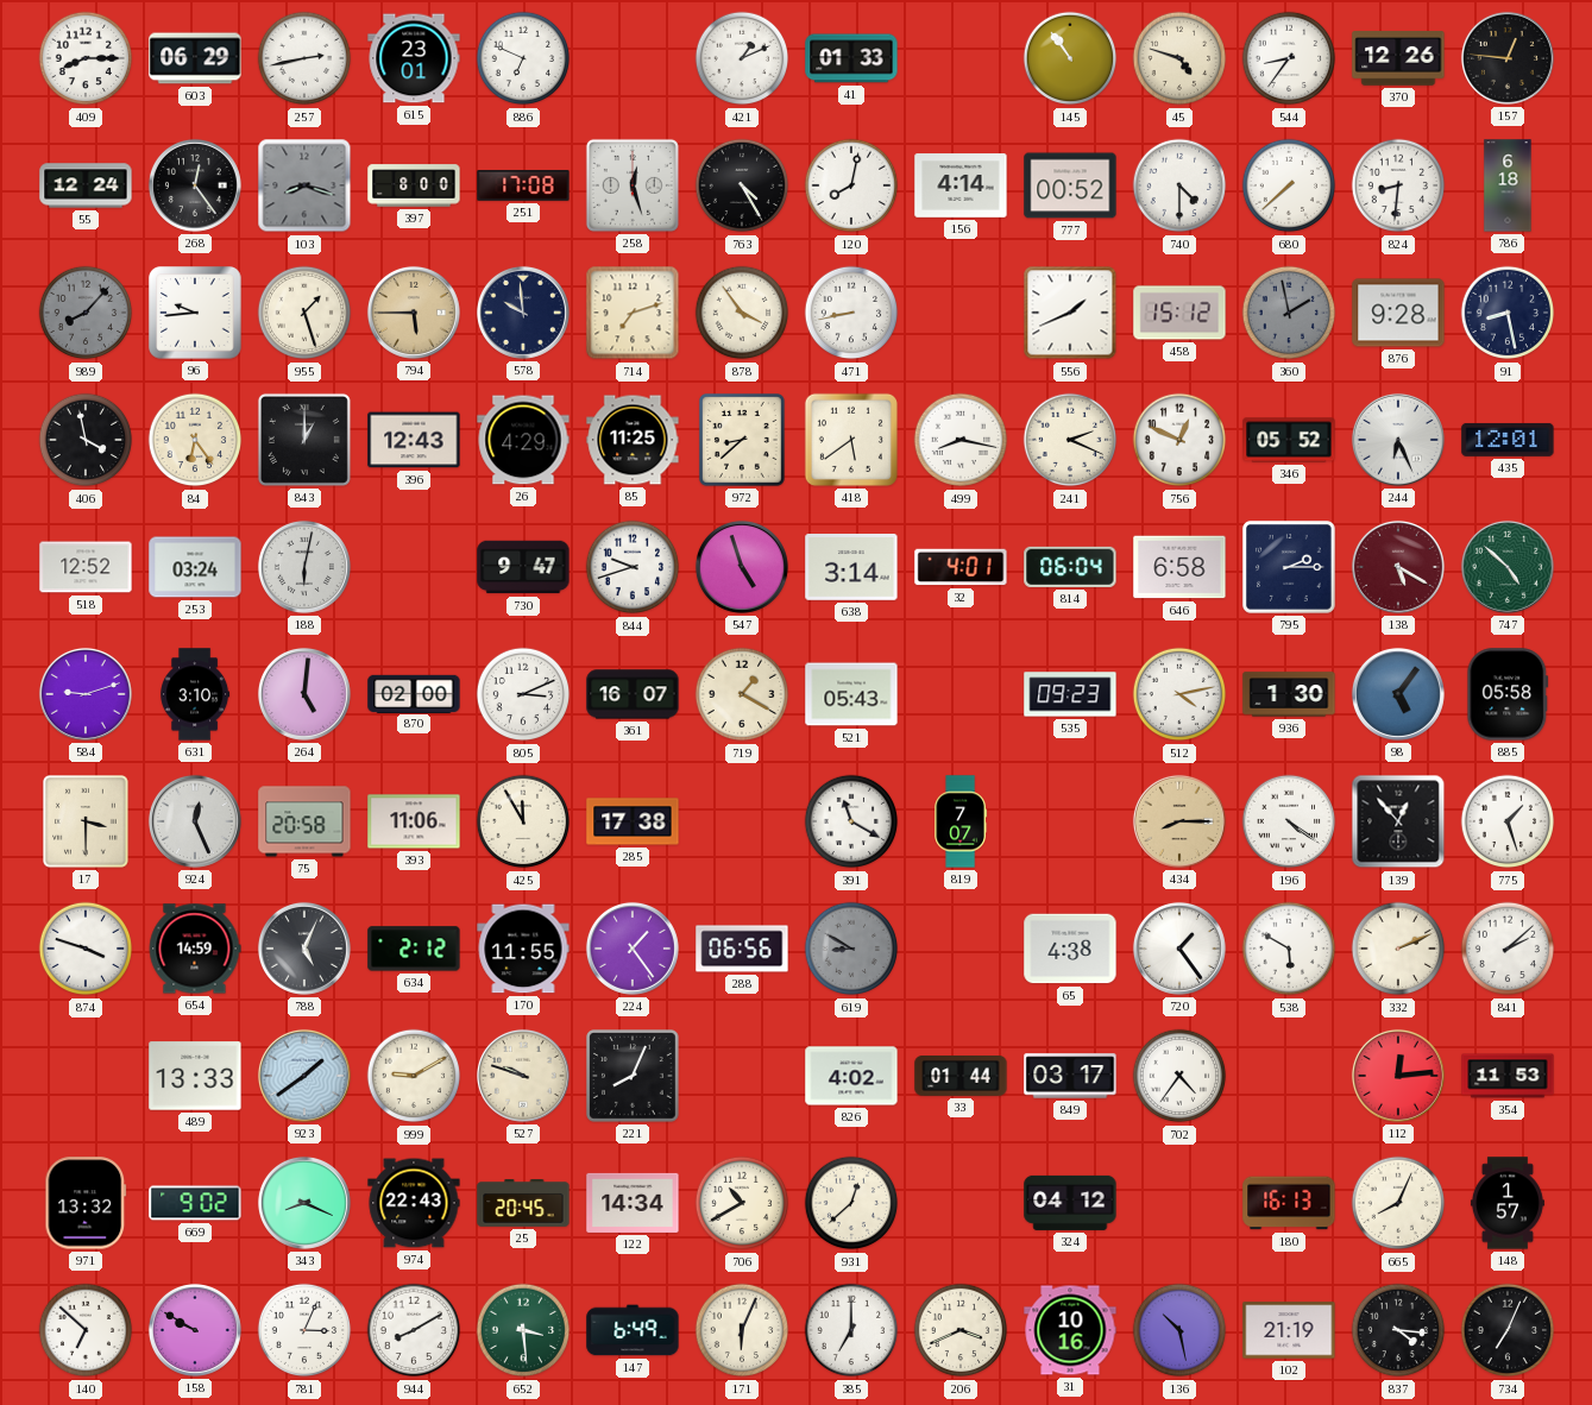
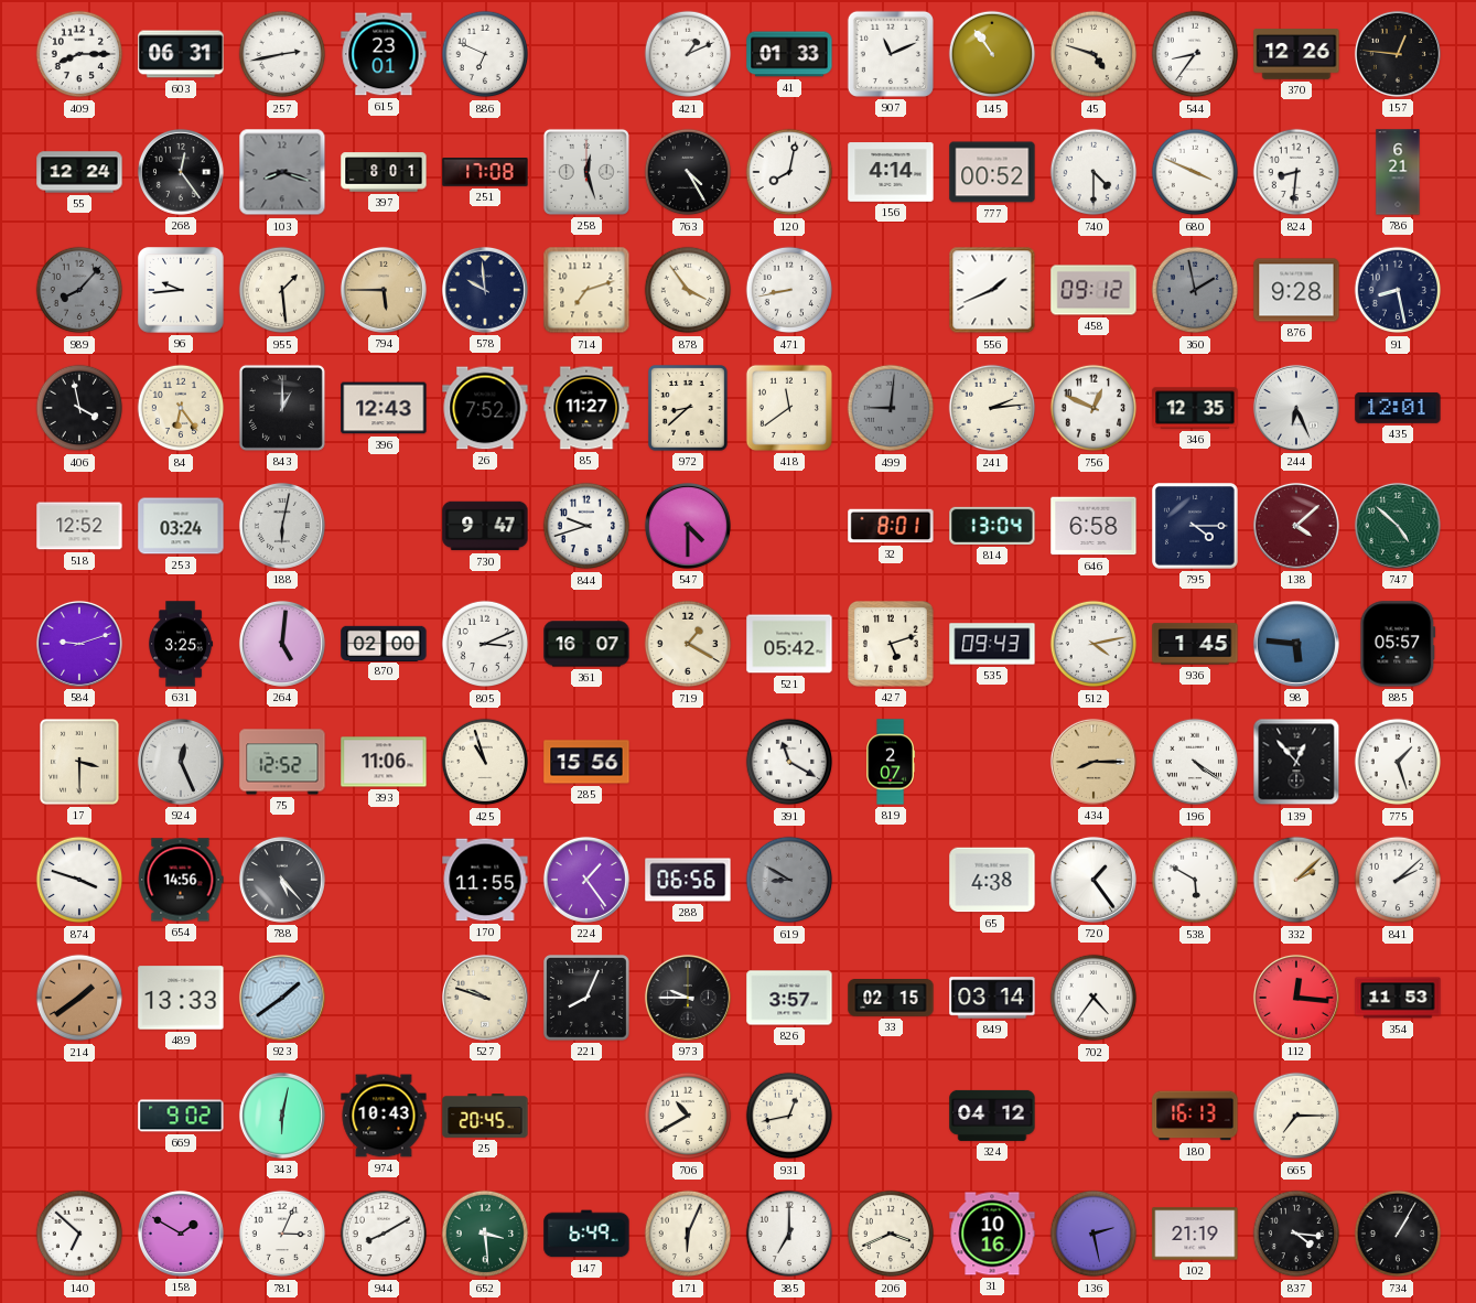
603: 06:29 -> 06:31 (181, 54)
907: none -> 11:11 (891, 54)
397: 8:00 -> 8:01 (384, 172)
680: 7:38 -> 3:49 (1195, 172)
786: 6:18 -> 6:21 (1398, 172)
955: 1:27 -> 1:29 (282, 290)
458: 15:12 -> 09:12 (1093, 290)
26: 4:29 -> 7:52 (485, 408)
85: 11:25 -> 11:27 (586, 408)
418: 5:39 -> 11:39 (789, 408)
499: 8:17 -> 9:01 (891, 408)
499 dial: white -> grey (891, 408)
241: 2:19 -> 2:14 (992, 408)
346: 05:52 -> 12:35 (1195, 408)
547: 4:57 -> 4:30 (688, 526)
638: 3:14 -> none (851, 568)
32: 4:01 -> 8:01 (891, 526)
814: 06:04 -> 13:04 (992, 526)
795: 2:15 -> 4:15 (1196, 527)
138: 5:20 -> 4:08 (1296, 526)
631: 3:10 -> 3:25 (181, 644)
521: 05:43 -> 05:42 (789, 644)
427: none -> 5:12 (891, 644)
535: 09:23 -> 09:43 (992, 644)
936: 1:30 -> 1:45 (1195, 644)
98: 5:06 -> 5:46 (1296, 644)
885: 05:58 -> 05:57 (1398, 644)
75: 20:58 -> 12:52 (282, 762)
425: 11:55 -> 10:57 (485, 762)
285: 17:38 -> 15:56 (586, 762)
819: 7:07 -> 2:07 (891, 762)
654: 14:59 -> 14:56 (181, 880)
788: 5:04 -> 5:23 (282, 880)
634: 2:12 -> none (414, 949)
332: 2:11 -> 2:08 (1296, 880)
214: none -> 1:39 (79, 998)
999: 9:10 -> none (414, 1076)
973: none -> 9:45 (688, 998)
826: 4:02 -> 3:57 (789, 998)
33: 01:44 -> 02:15 (891, 999)
849: 03:17 -> 03:14 (992, 998)
112: 12:14 -> 12:16 (1296, 998)
971: 13:32 -> none (86, 1203)
343: 8:19 -> 6:02 (282, 1116)
974: 22:43 -> 10:43 (384, 1116)
122: 14:34 -> none (633, 1203)
931: 12:38 -> 12:43 (789, 1116)
665: 8:04 -> 7:15 (1296, 1116)
148: 1:57 -> none (1508, 1203)
158: 9:50 -> 1:50 (181, 1234)
136: 10:28 -> 2:28 (1093, 1234)
734: 7:04 -> 1:05 (1398, 1234)
